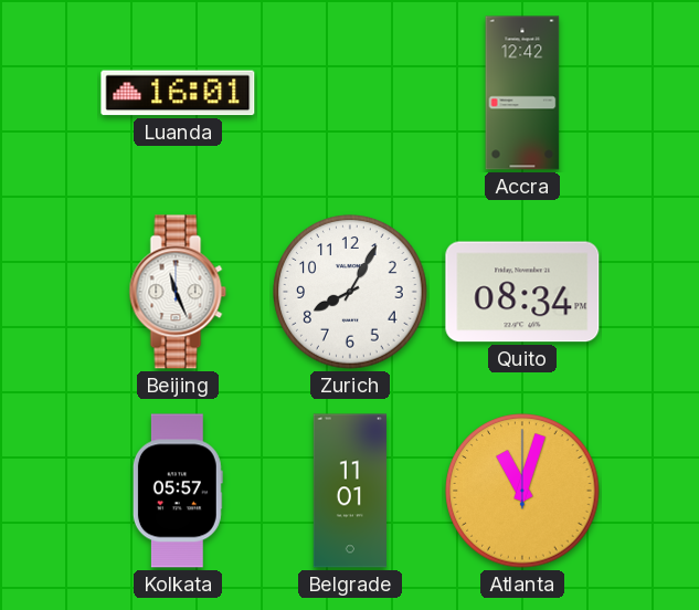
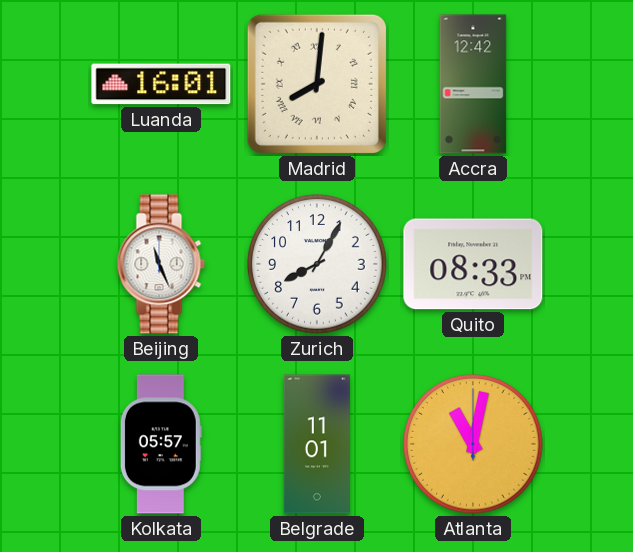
Madrid: none -> 8:01 (317, 84)
Quito: 08:34 -> 08:33 (473, 264)
Atlanta: 11:03 -> 11:02 (473, 444)
